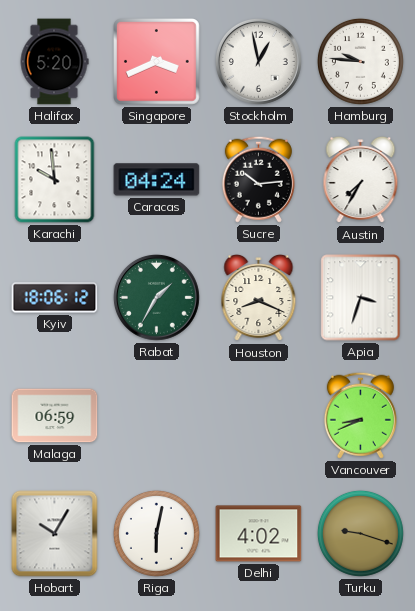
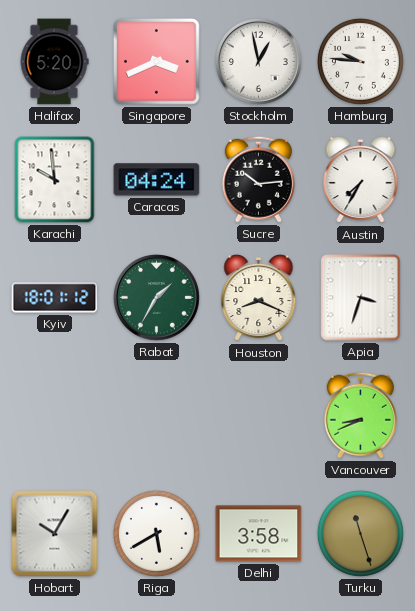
Kyiv: 18:06 -> 18:01 (55, 298)
Malaga: 06:59 -> none (55, 416)
Riga: 6:02 -> 5:40 (156, 533)
Delhi: 4:02 -> 3:58 (259, 534)
Turku: 9:18 -> 11:27 (360, 533)
